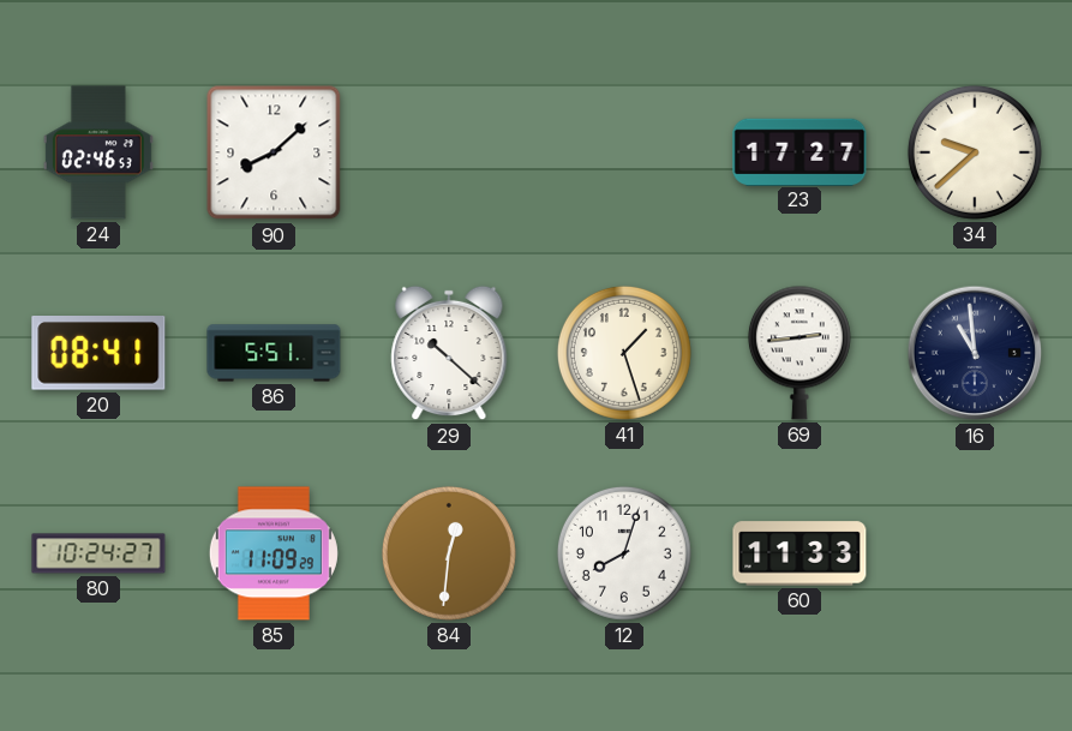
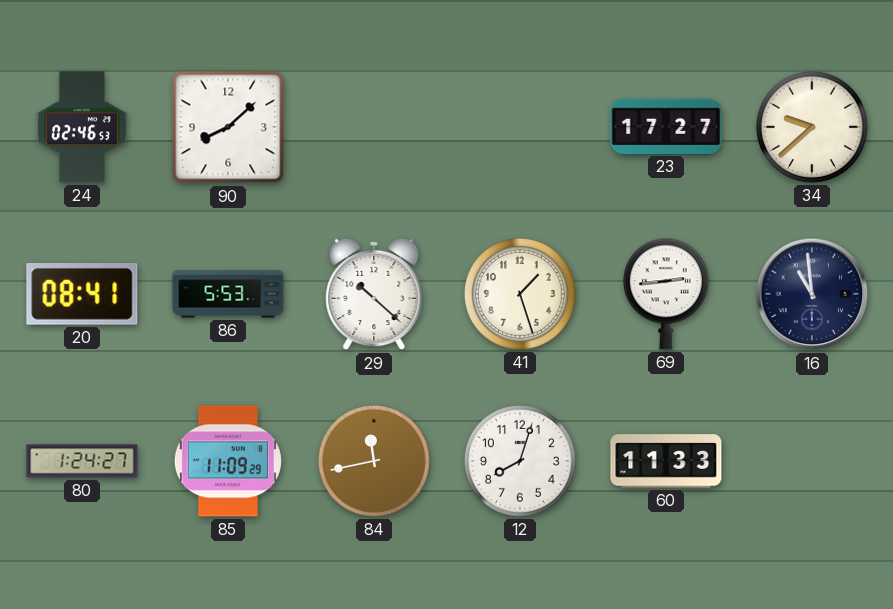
86: 5:51 -> 5:53 (228, 294)
80: 10:24 -> 1:24 (82, 461)
84: 12:31 -> 11:43 (374, 461)
